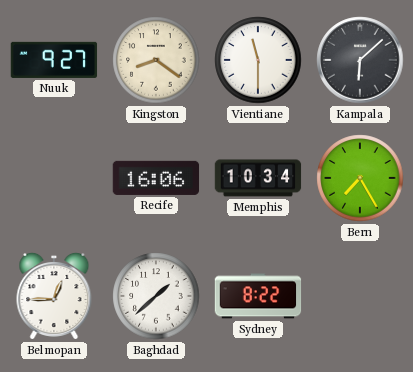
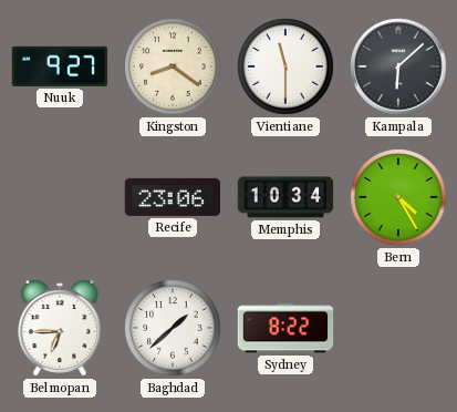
Recife: 16:06 -> 23:06 (173, 197)
Bern: 7:25 -> 4:25 (398, 197)
Belmopan: 12:45 -> 6:45 (60, 328)
